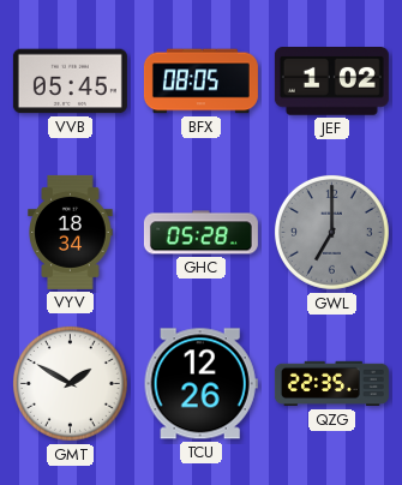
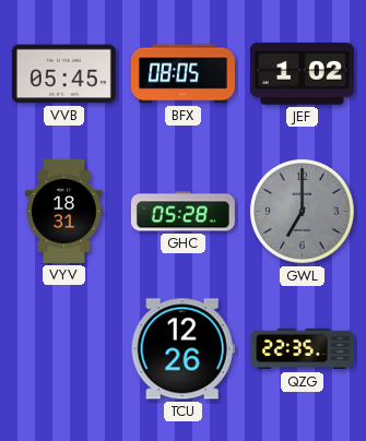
VYV: 18:34 -> 18:31 (64, 211)
GMT: 1:50 -> none (70, 383)
